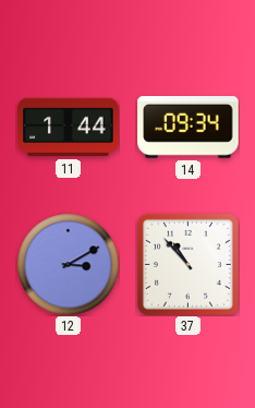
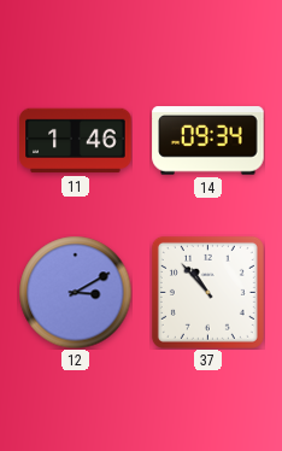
11: 1:44 -> 1:46 (76, 141)
